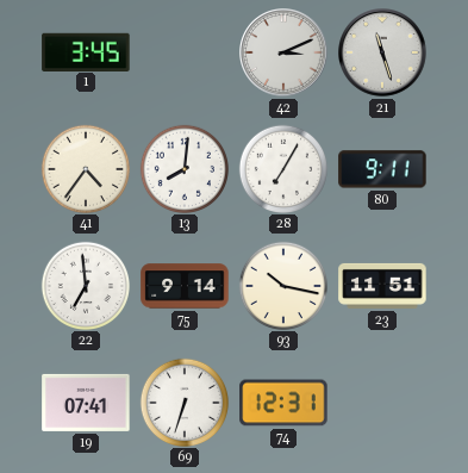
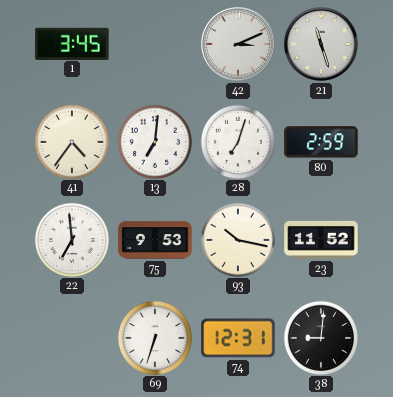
13: 8:01 -> 7:01 (154, 141)
28: 7:05 -> 7:03 (237, 141)
80: 9:11 -> 2:59 (321, 142)
75: 9:14 -> 9:53 (155, 240)
23: 11:51 -> 11:52 (321, 240)
19: 07:41 -> none (86, 403)
38: none -> 9:01 (320, 337)
